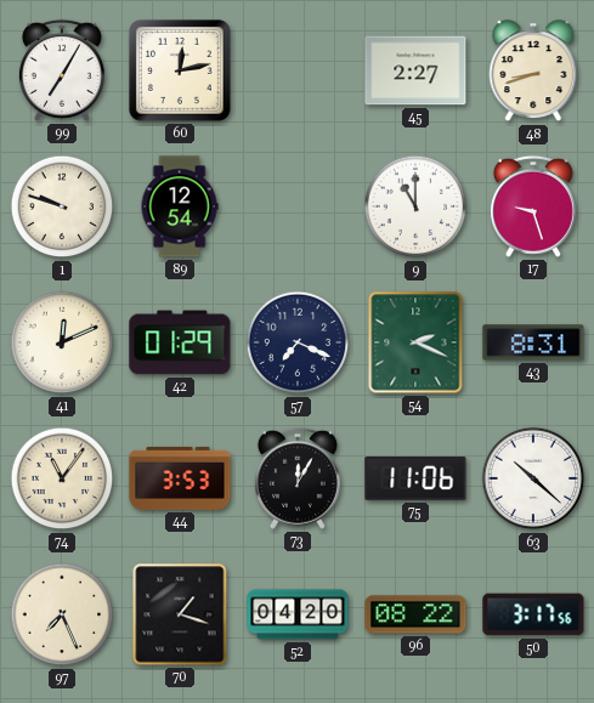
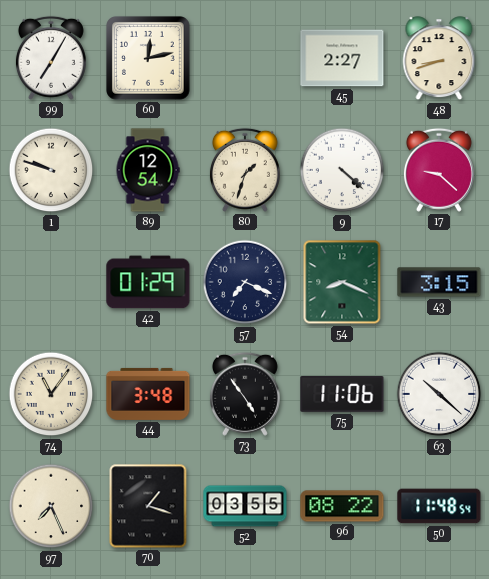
80: none -> 1:33 (245, 170)
9: 11:00 -> 4:22 (342, 170)
17: 9:27 -> 9:22 (439, 170)
41: 12:11 -> none (62, 342)
54: 2:19 -> 8:19 (342, 282)
43: 8:31 -> 3:15 (439, 282)
44: 3:53 -> 3:48 (148, 394)
73: 12:05 -> 4:54 (245, 394)
52: 04:20 -> 03:55 (245, 506)
50: 3:17 -> 11:48 (439, 506)
